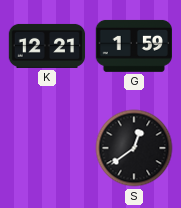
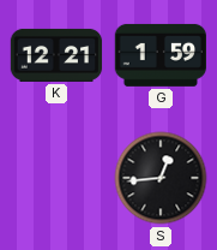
S: 12:39 -> 12:44 (161, 178)
